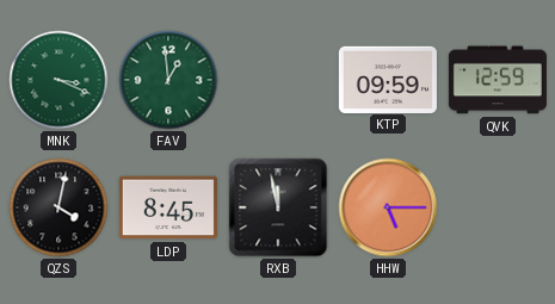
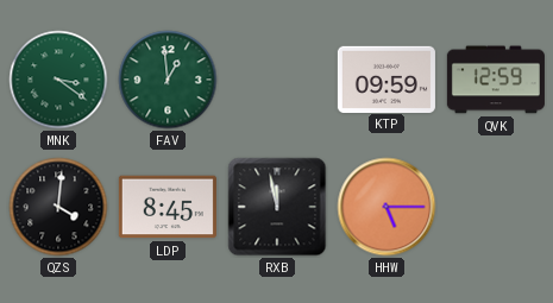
MNK: 3:19 -> 3:21 (58, 80)
QZS: 4:02 -> 4:01 (58, 207)
